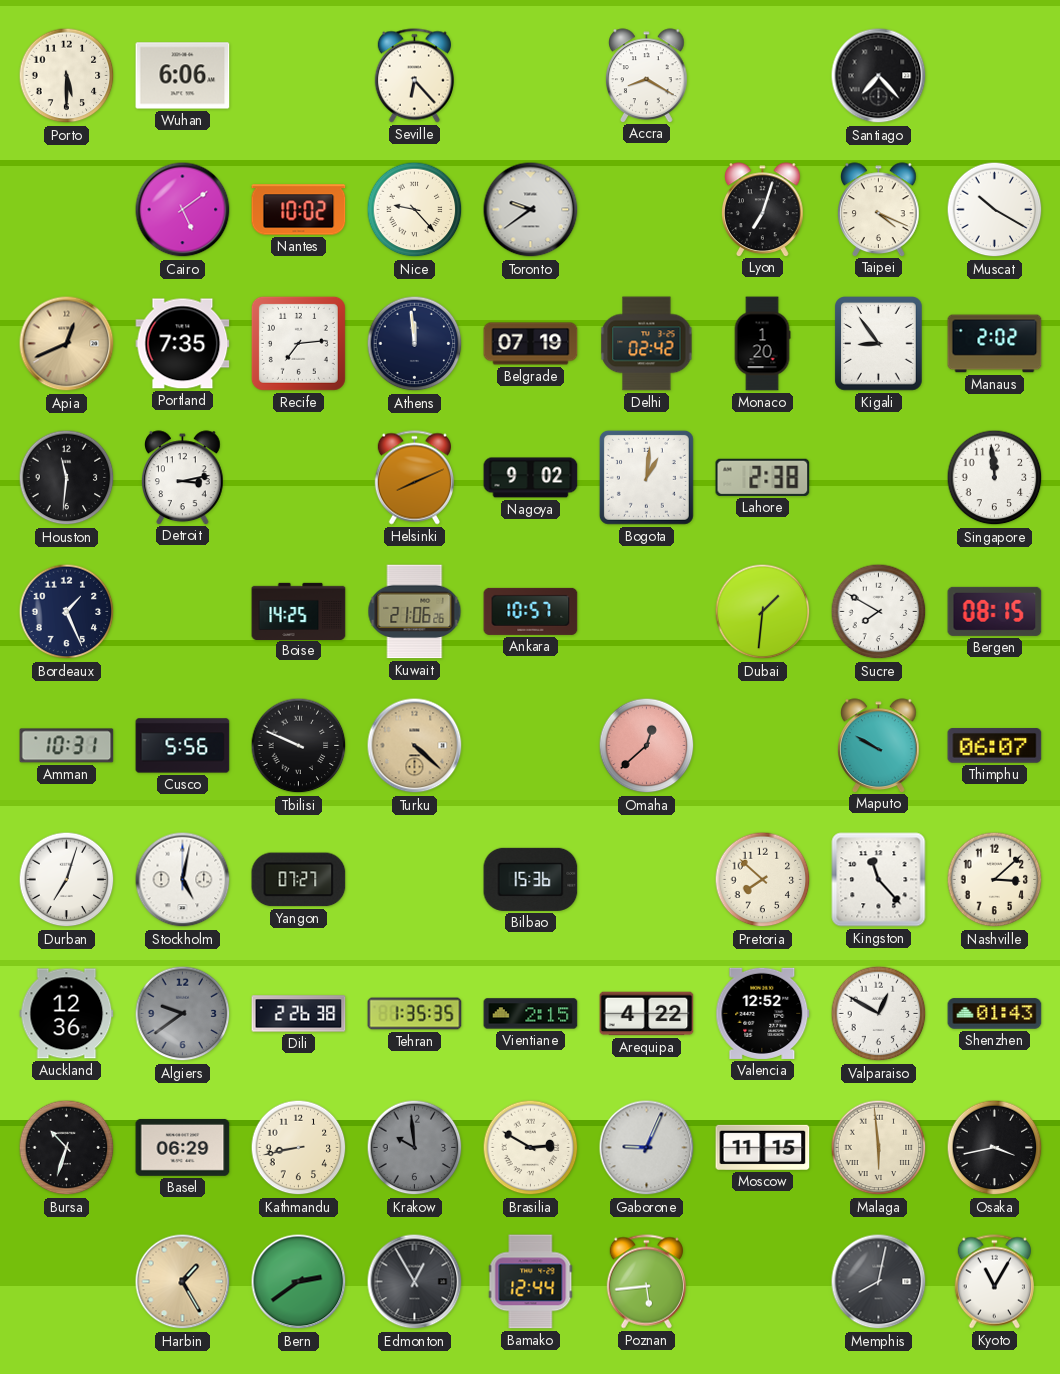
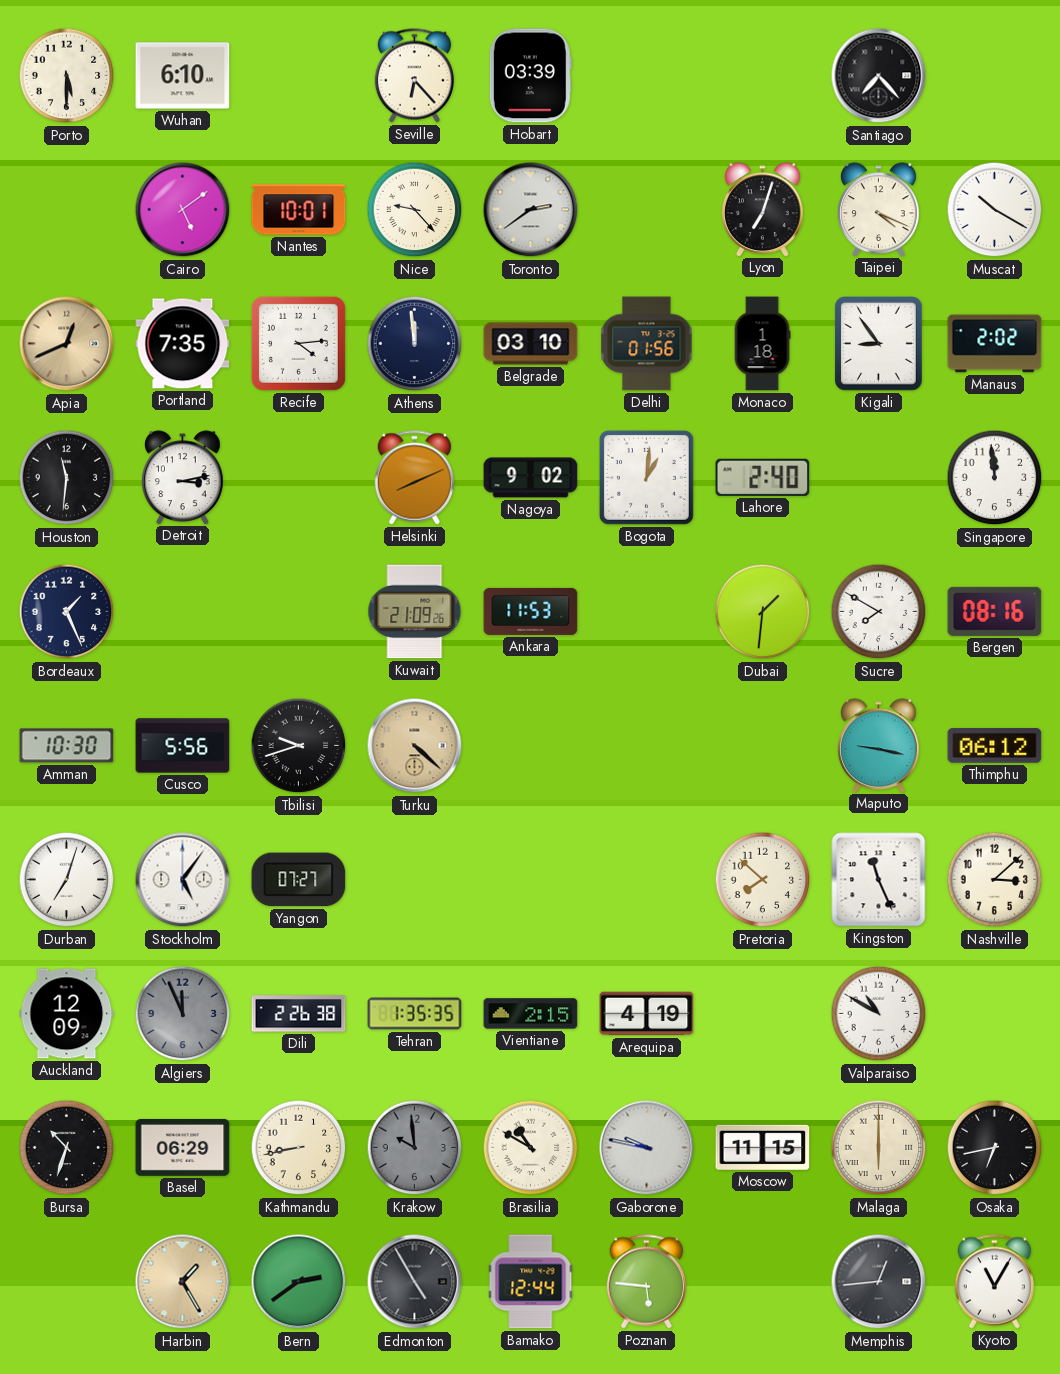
Wuhan: 6:06 -> 6:10 (183, 76)
Hobart: none -> 03:39 (530, 76)
Accra: 8:20 -> none (647, 75)
Nantes: 10:02 -> 10:01 (299, 210)
Toronto: 9:39 -> 2:39 (531, 210)
Recife: 7:14 -> 4:14 (298, 343)
Belgrade: 07:19 -> 03:10 (531, 344)
Delhi: 02:42 -> 01:56 (647, 344)
Monaco: 1:20 -> 1:18 (762, 344)
Lahore: 2:38 -> 2:40 (763, 477)
Boise: 14:25 -> none (299, 611)
Kuwait: 21:06 -> 21:09 (415, 612)
Ankara: 10:57 -> 11:53 (531, 611)
Bergen: 08:15 -> 08:16 (995, 611)
Amman: 10:31 -> 10:30 (67, 746)
Tbilisi: 9:49 -> 9:42 (299, 746)
Omaha: 12:38 -> none (647, 746)
Maputo: 9:50 -> 9:17 (879, 745)
Thimphu: 06:07 -> 06:12 (995, 746)
Stockholm: 5:02 -> 5:06 (183, 880)
Bilbao: 15:36 -> none (531, 879)
Kingston: 11:23 -> 11:26 (879, 880)
Auckland: 12:36 -> 12:09 (67, 1014)
Algiers: 9:39 -> 11:56 (183, 1014)
Arequipa: 4:22 -> 4:19 (647, 1014)
Valencia: 12:52 -> none (763, 1013)
Valparaiso: 12:50 -> 10:50 (879, 1014)
Shenzhen: 01:43 -> none (995, 1014)
Brasilia: 2:50 -> 10:50 (531, 1148)
Gaborone: 9:04 -> 9:47 (647, 1148)
Malaga: 5:59 -> 6:00 (879, 1148)
Osaka: 3:43 -> 6:43 (995, 1148)
Edmonton: 12:55 -> 4:55 (415, 1282)
Poznan: 5:44 -> 5:46 (646, 1282)
Memphis: 8:02 -> 12:44 (879, 1282)
